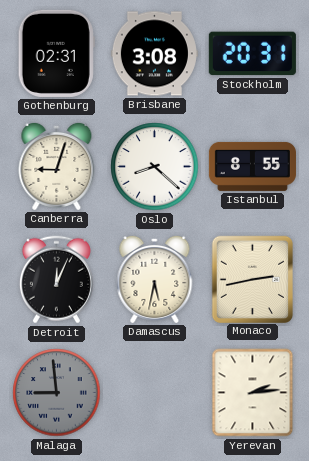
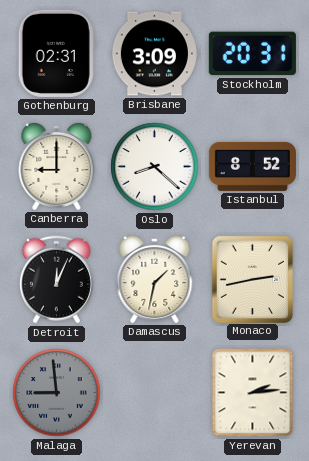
Brisbane: 3:08 -> 3:09 (154, 54)
Canberra: 9:03 -> 9:00 (57, 166)
Istanbul: 8:55 -> 8:52 (252, 166)
Damascus: 5:32 -> 1:32 (155, 279)
